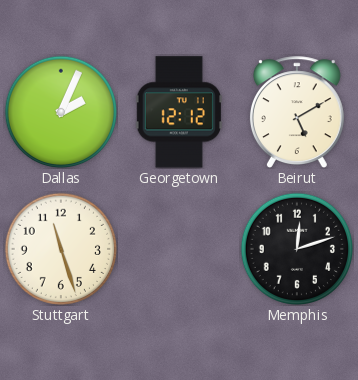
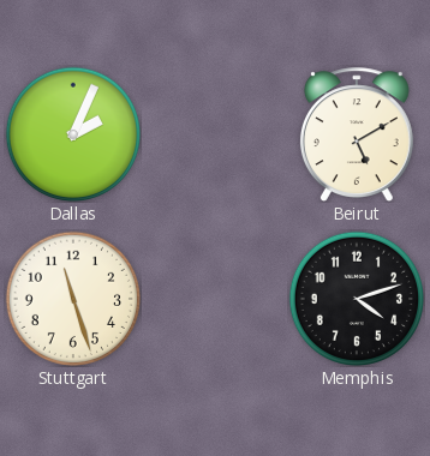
Georgetown: 12:12 -> none (179, 112)
Memphis: 12:12 -> 4:12 (356, 298)
